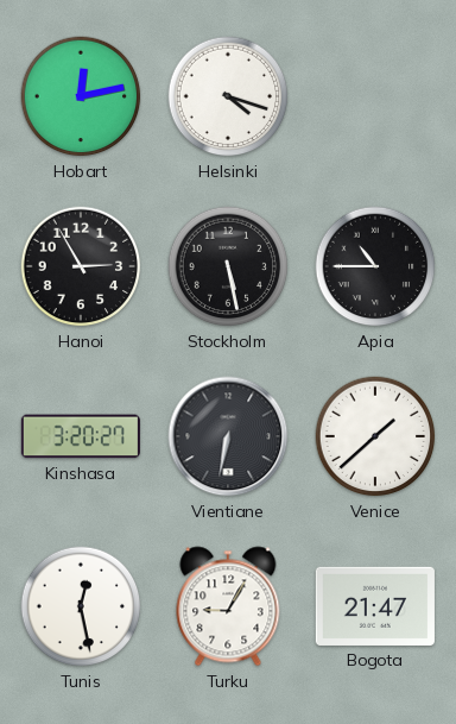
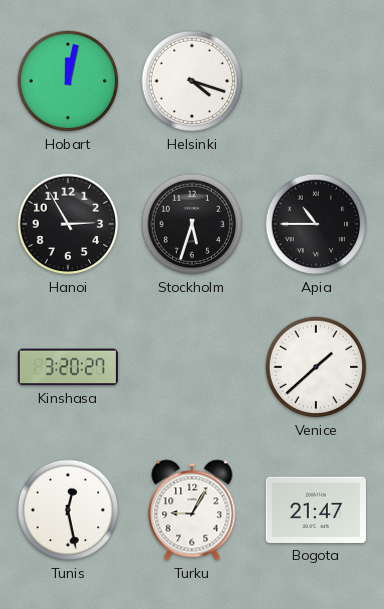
Hobart: 12:13 -> 12:02 (68, 81)
Stockholm: 5:28 -> 5:33 (192, 224)
Vientiane: 6:32 -> none (228, 436)
